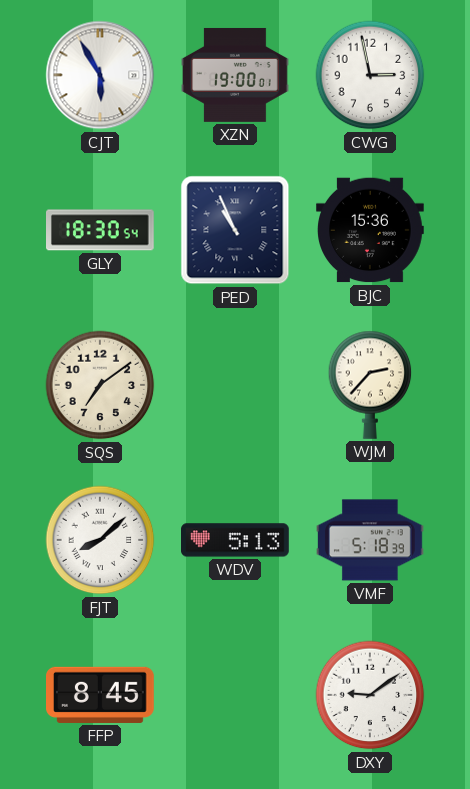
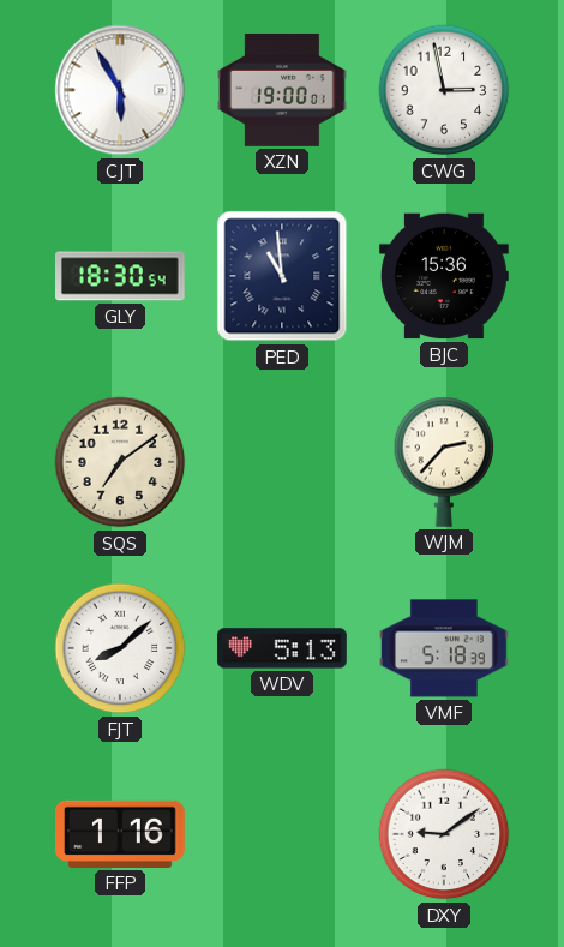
PED: 10:56 -> 10:59 (282, 276)
FFP: 8:45 -> 1:16 (121, 834)
